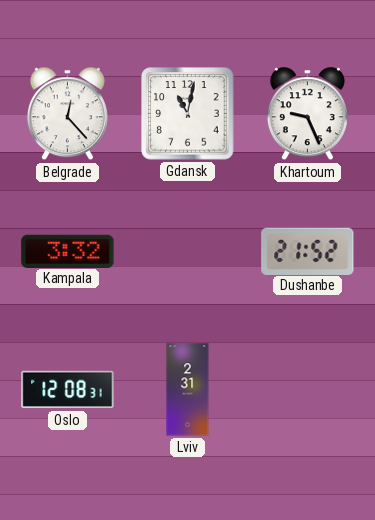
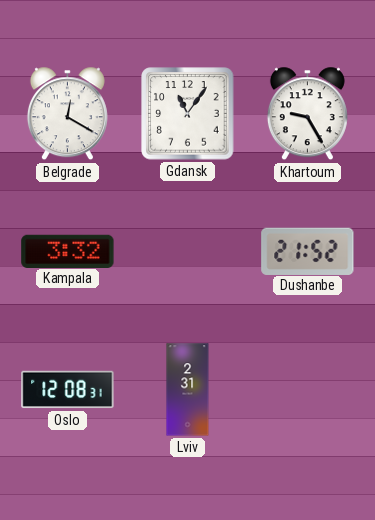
Belgrade: 12:23 -> 12:20 (67, 114)
Gdansk: 11:02 -> 11:06 (188, 114)
Khartoum: 9:26 -> 9:25 (307, 114)
